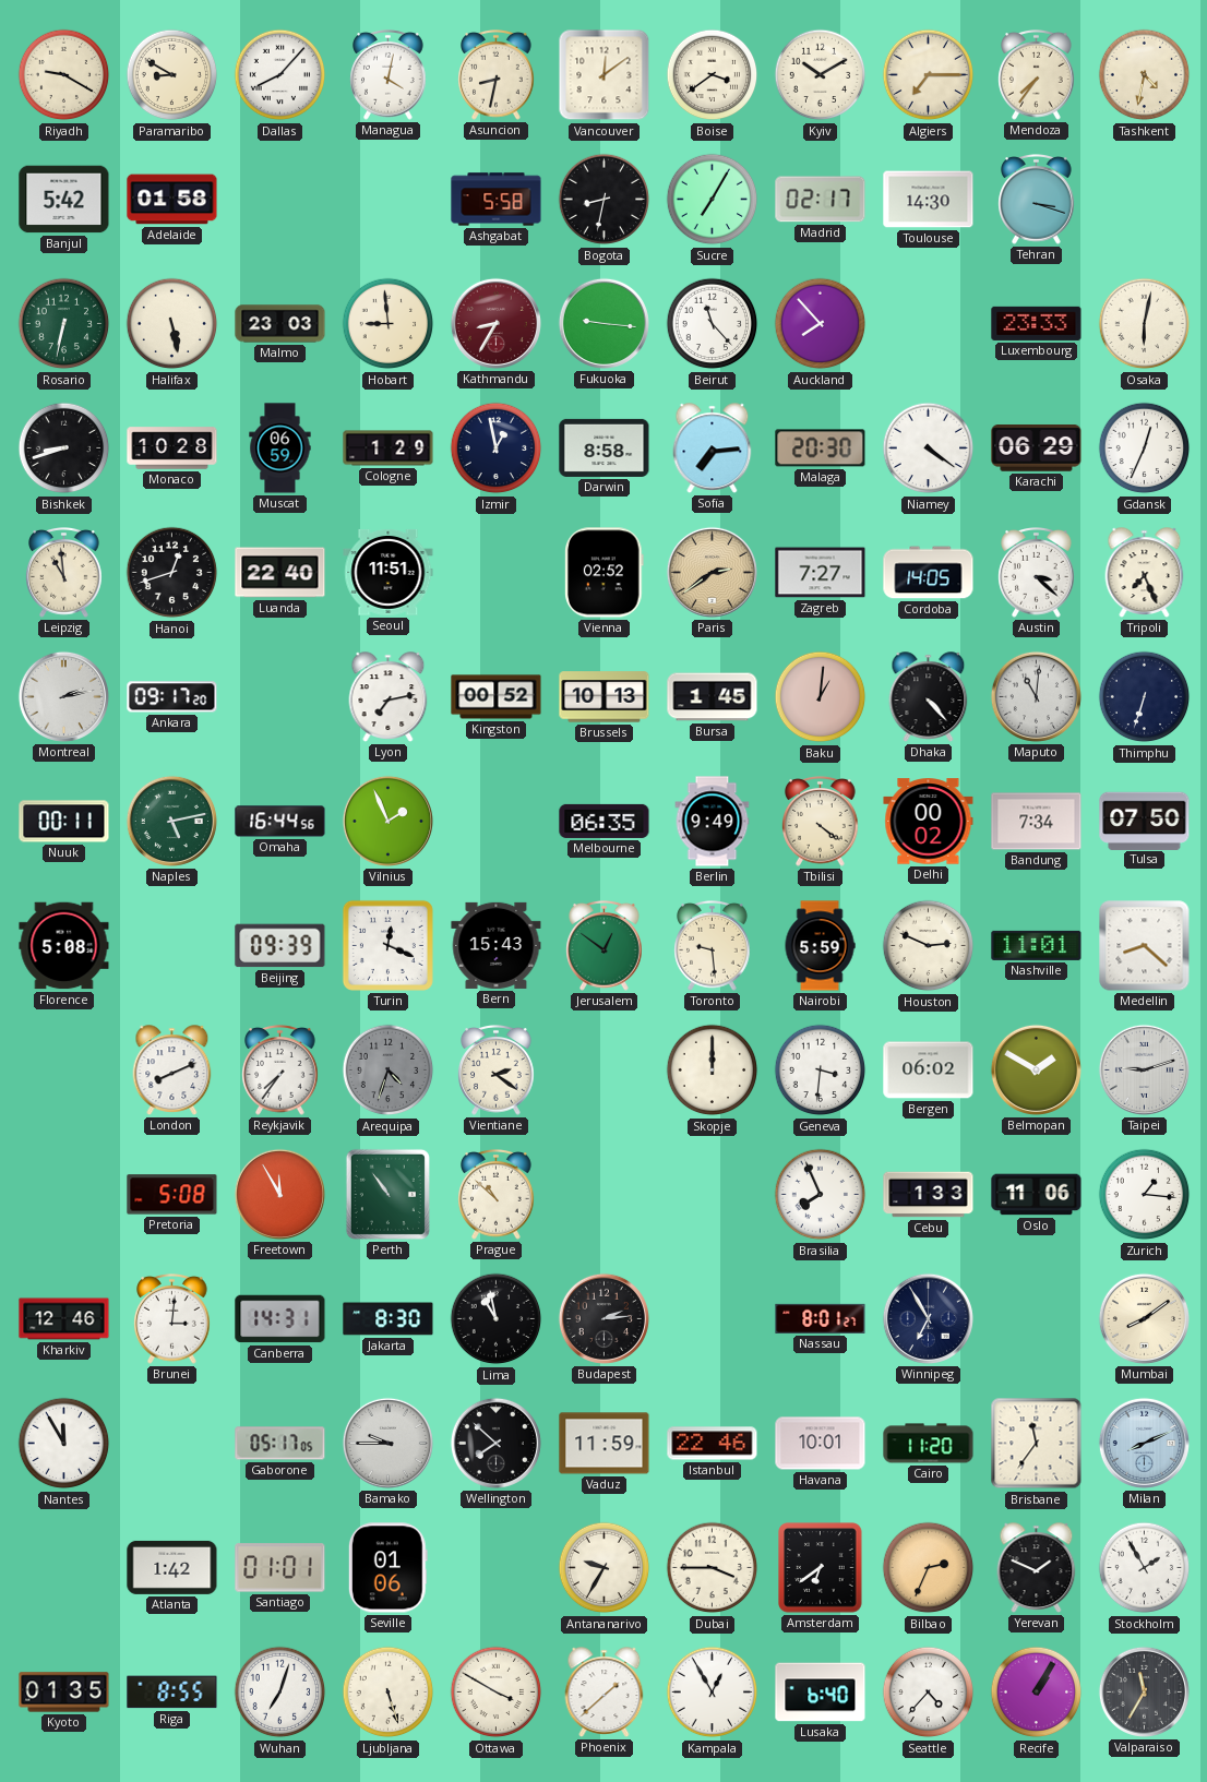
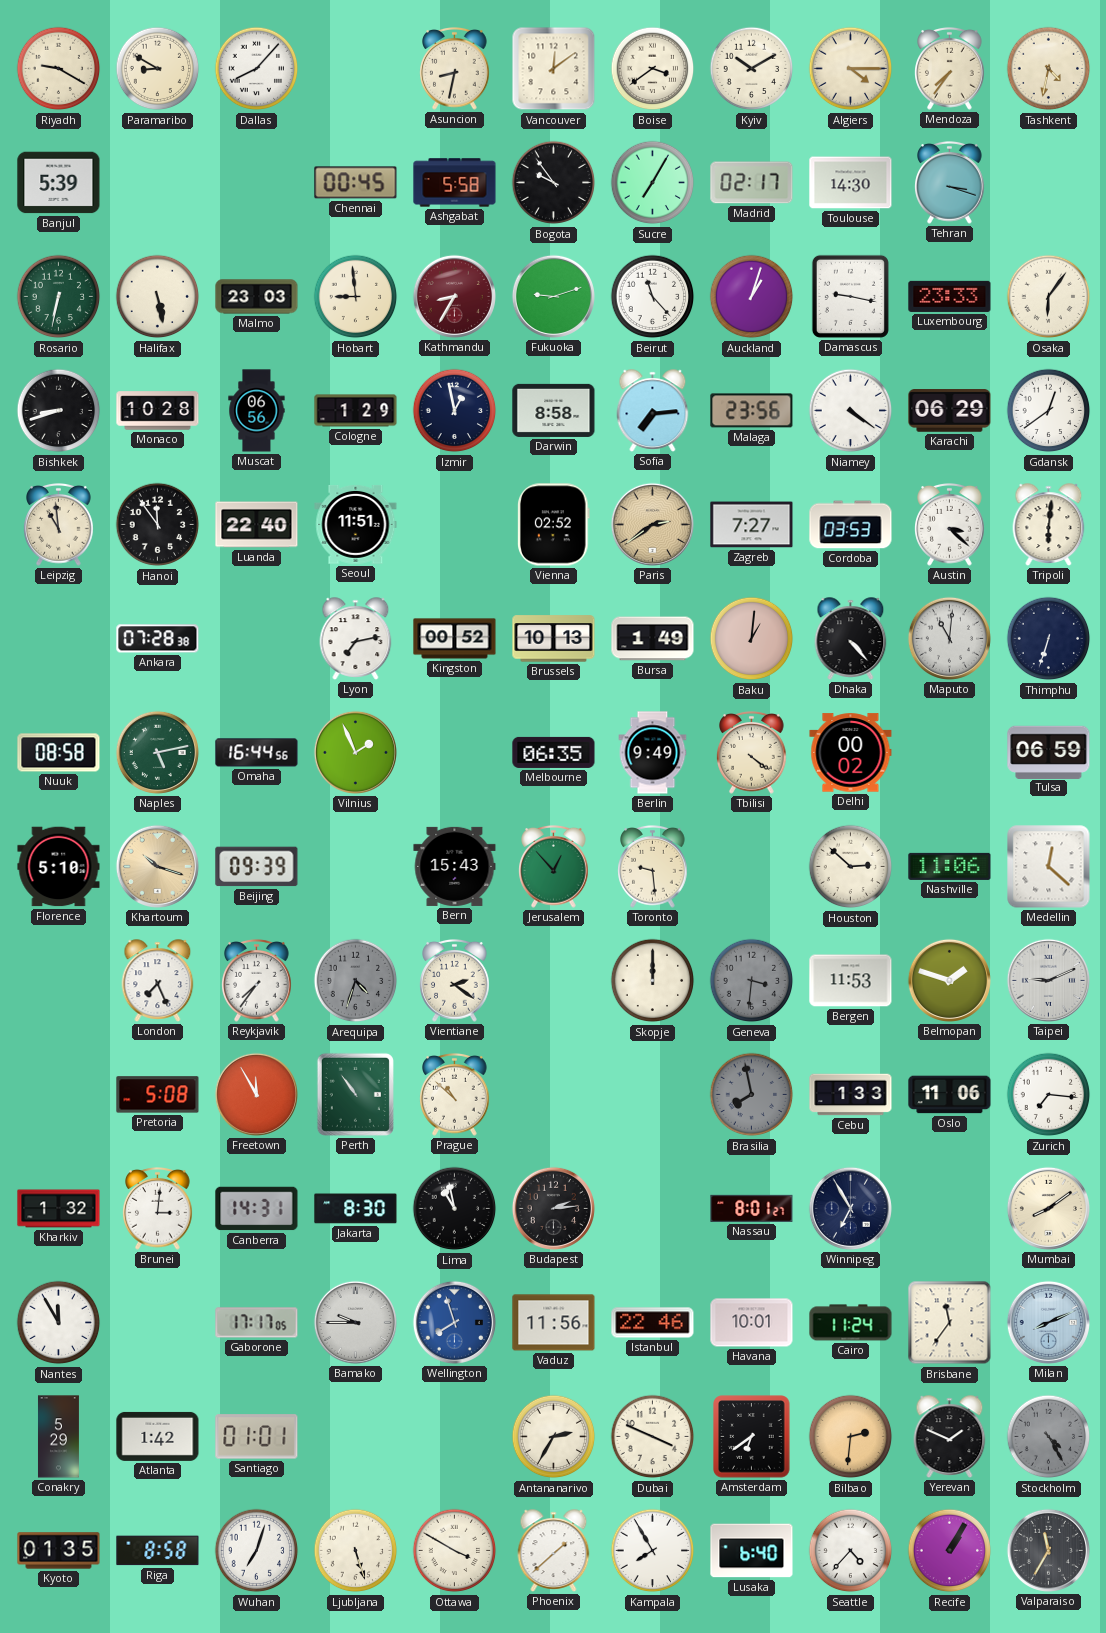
Managua: 4:02 -> none (389, 75)
Algiers: 7:15 -> 4:15 (851, 69)
Banjul: 5:42 -> 5:39 (59, 183)
Adelaide: 01:58 -> none (172, 200)
Chennai: none -> 00:45 (356, 183)
Bogota: 8:32 -> 9:54 (554, 183)
Fukuoka: 9:16 -> 9:12 (553, 296)
Auckland: 7:53 -> 1:03 (752, 297)
Damascus: none -> 9:17 (850, 296)
Osaka: 6:02 -> 6:06 (1049, 297)
Muscat: 06:59 -> 06:56 (257, 411)
Malaga: 20:30 -> 23:56 (752, 411)
Gdansk: 12:34 -> 12:39 (1049, 411)
Hanoi: 12:42 -> 11:54 (158, 525)
Cordoba: 14:05 -> 03:53 (851, 525)
Tripoli: 7:26 -> 6:01 (1049, 525)
Montreal: 2:13 -> none (63, 696)
Ankara: 09:17 -> 07:28 (158, 639)
Bursa: 1:45 -> 1:49 (653, 639)
Nuuk: 00:11 -> 08:58 (59, 753)
Bandung: 7:34 -> none (1037, 822)
Tulsa: 07:50 -> 06:59 (1049, 752)
Florence: 5:08 -> 5:10 (59, 867)
Khartoum: none -> 10:18 (157, 866)
Turin: 12:19 -> none (387, 945)
Jerusalem: 12:51 -> 12:53 (554, 867)
Nairobi: 5:59 -> none (820, 946)
Houston: 2:49 -> 2:52 (851, 867)
Nashville: 11:01 -> 11:06 (950, 866)
Medellin: 8:22 -> 12:22 (1049, 867)
London: 8:11 -> 7:26 (158, 981)
Geneva dial: white -> grey (752, 981)
Bergen: 06:02 -> 11:53 (851, 981)
Belmopan: 1:50 -> 1:48 (949, 980)
Taipei: 9:12 -> 9:11 (1048, 980)
Brasilia: 7:56 -> 7:58 (752, 1095)
Brasilia dial: white -> grey (752, 1095)
Zurich: 1:16 -> 7:16 (1049, 1095)
Kharkiv: 12:46 -> 1:32 (59, 1209)
Gaborone: 05:17 -> 17:17 (257, 1323)
Wellington: 7:52 -> 7:57 (454, 1322)
Wellington dial: black -> blue (454, 1322)
Vaduz: 11:59 -> 11:56 (554, 1323)
Cairo: 11:20 -> 11:24 (851, 1323)
Conakry: none -> 5:29 (58, 1437)
Seville: 01:06 -> none (387, 1568)
Antananarivo: 9:35 -> 2:35 (554, 1437)
Dubai: 3:45 -> 3:49 (653, 1437)
Bilbao: 2:34 -> 2:31 (851, 1437)
Stockholm: 1:55 -> 4:25 (1049, 1437)
Stockholm dial: white -> grey (1049, 1437)
Riga: 8:55 -> 8:58 (158, 1551)
Kampala: 12:55 -> 7:55 (653, 1551)
